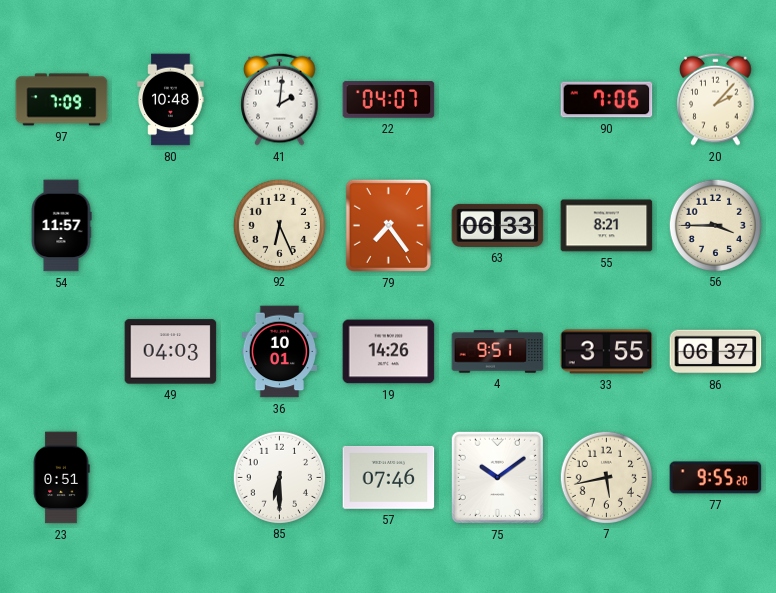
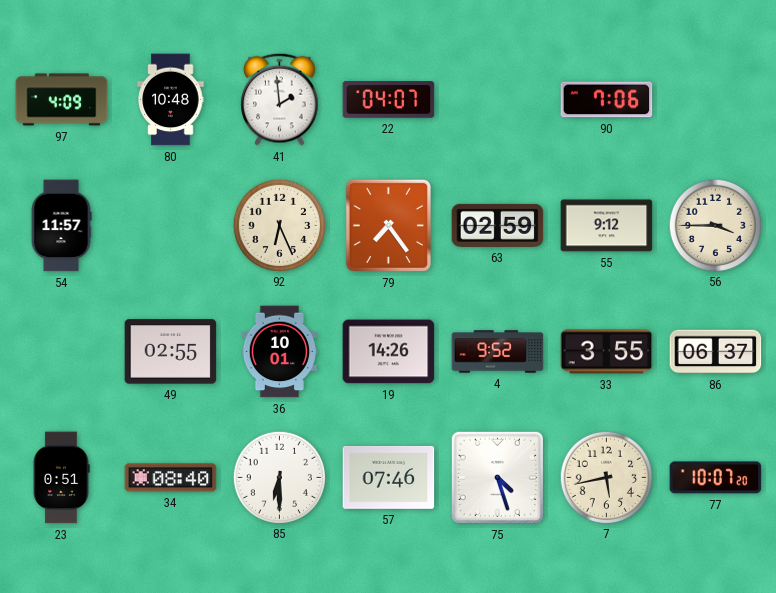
97: 7:09 -> 4:09 (62, 100)
41: 2:01 -> 1:59 (280, 99)
20: 2:07 -> none (716, 99)
63: 06:33 -> 02:59 (498, 225)
55: 8:21 -> 9:12 (607, 226)
49: 04:03 -> 02:55 (171, 352)
4: 9:51 -> 9:52 (498, 352)
34: none -> 08:40 (171, 478)
75: 10:09 -> 4:27 (497, 477)
77: 9:55 -> 10:07 (716, 478)
